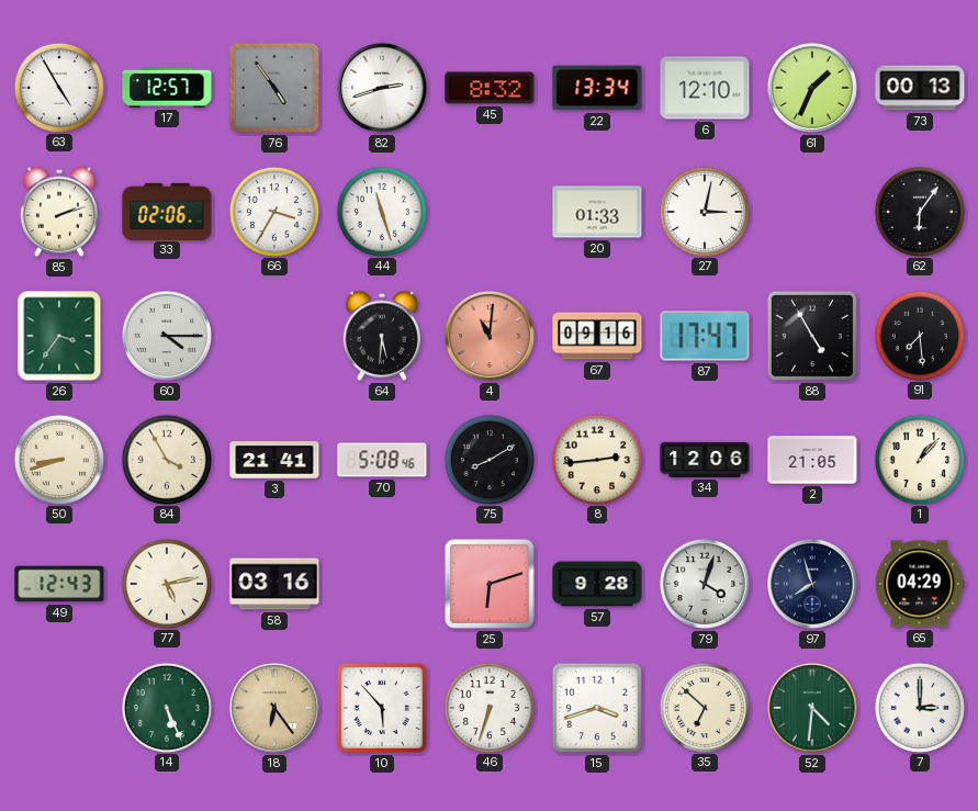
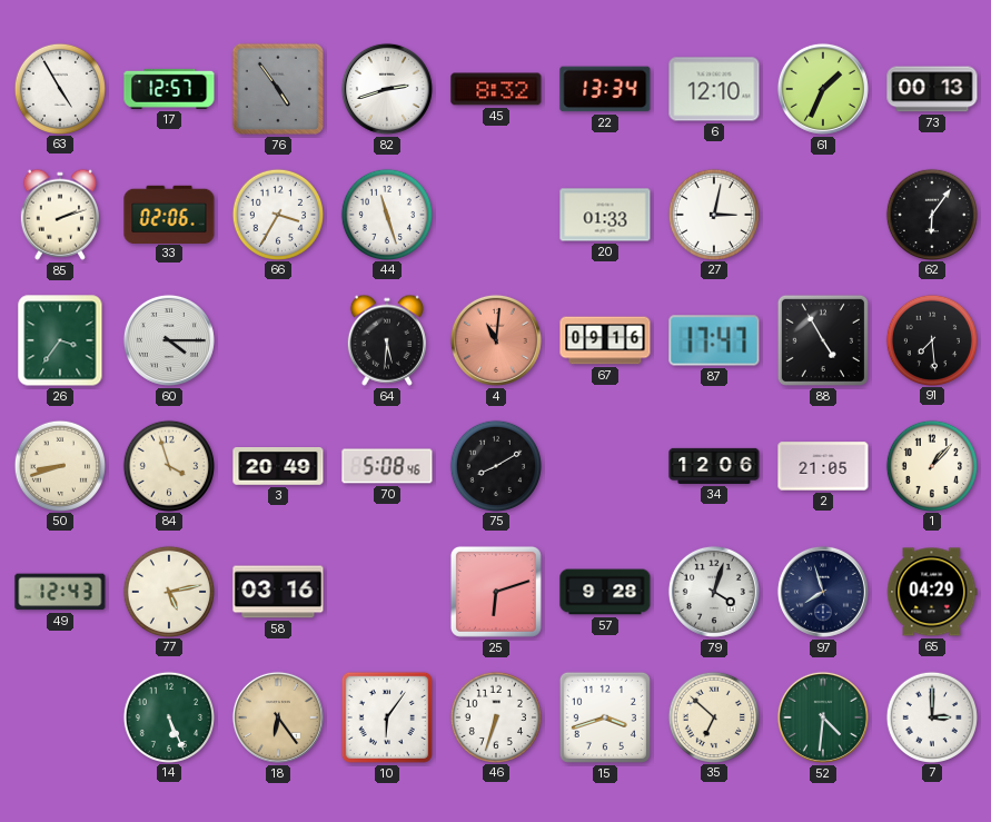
84: 3:55 -> 3:57 (168, 465)
3: 21:41 -> 20:49 (278, 467)
8: 2:44 -> none (596, 459)
10: 5:53 -> 6:06 (387, 717)
